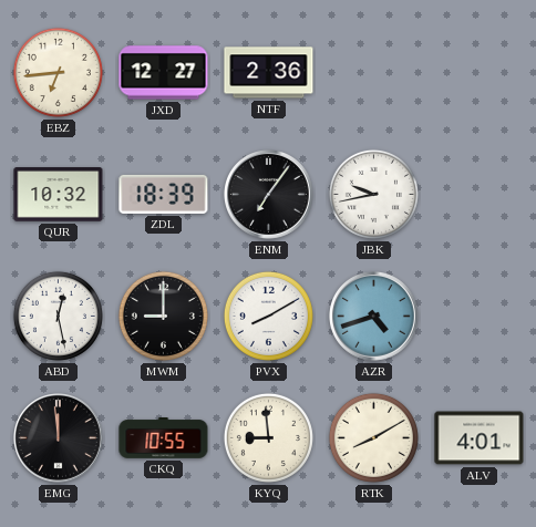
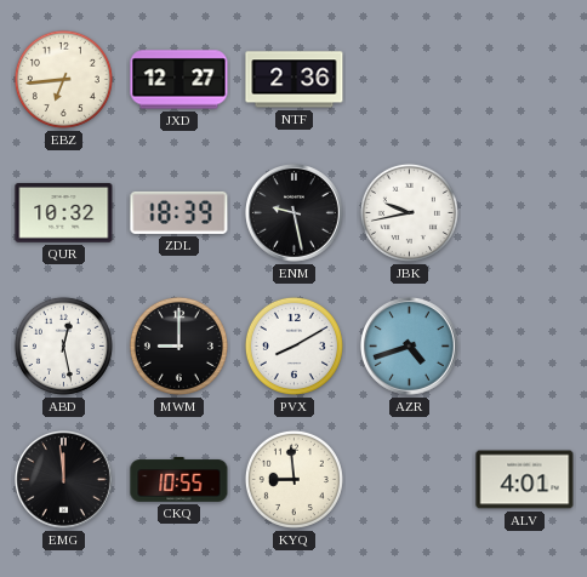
ENM: 7:06 -> 9:28 (295, 213)
RTK: 8:10 -> none (373, 437)
